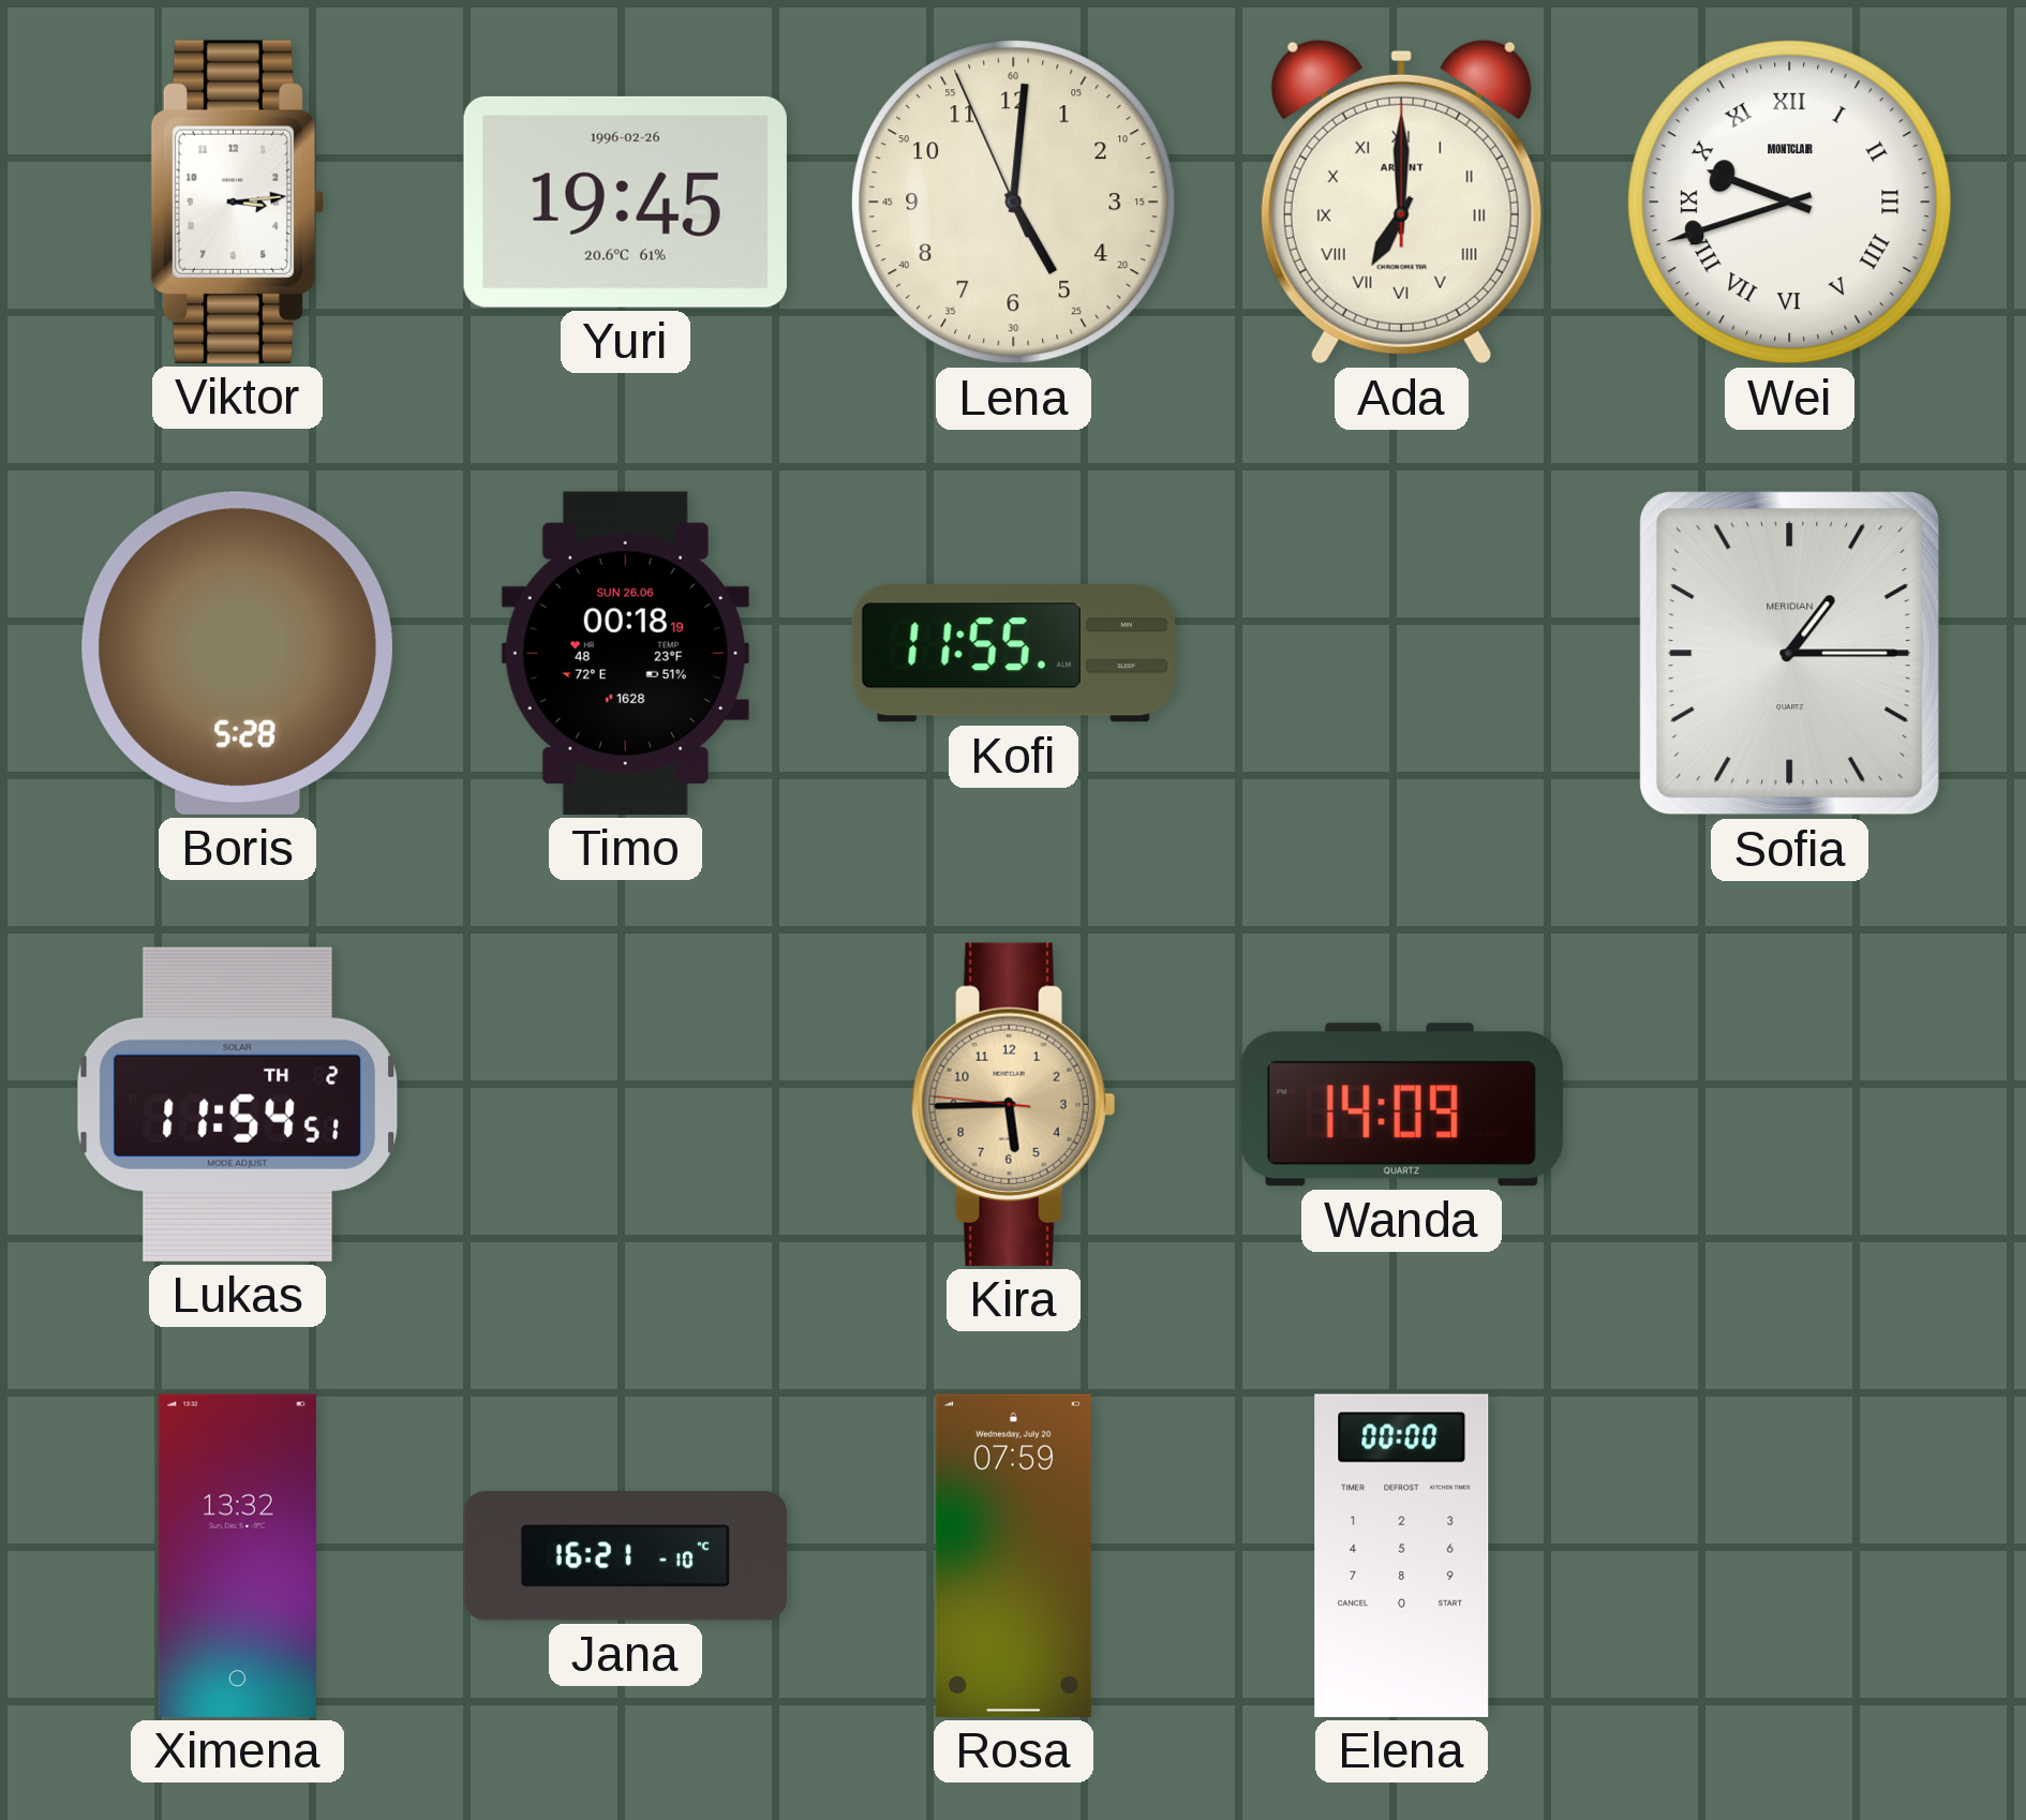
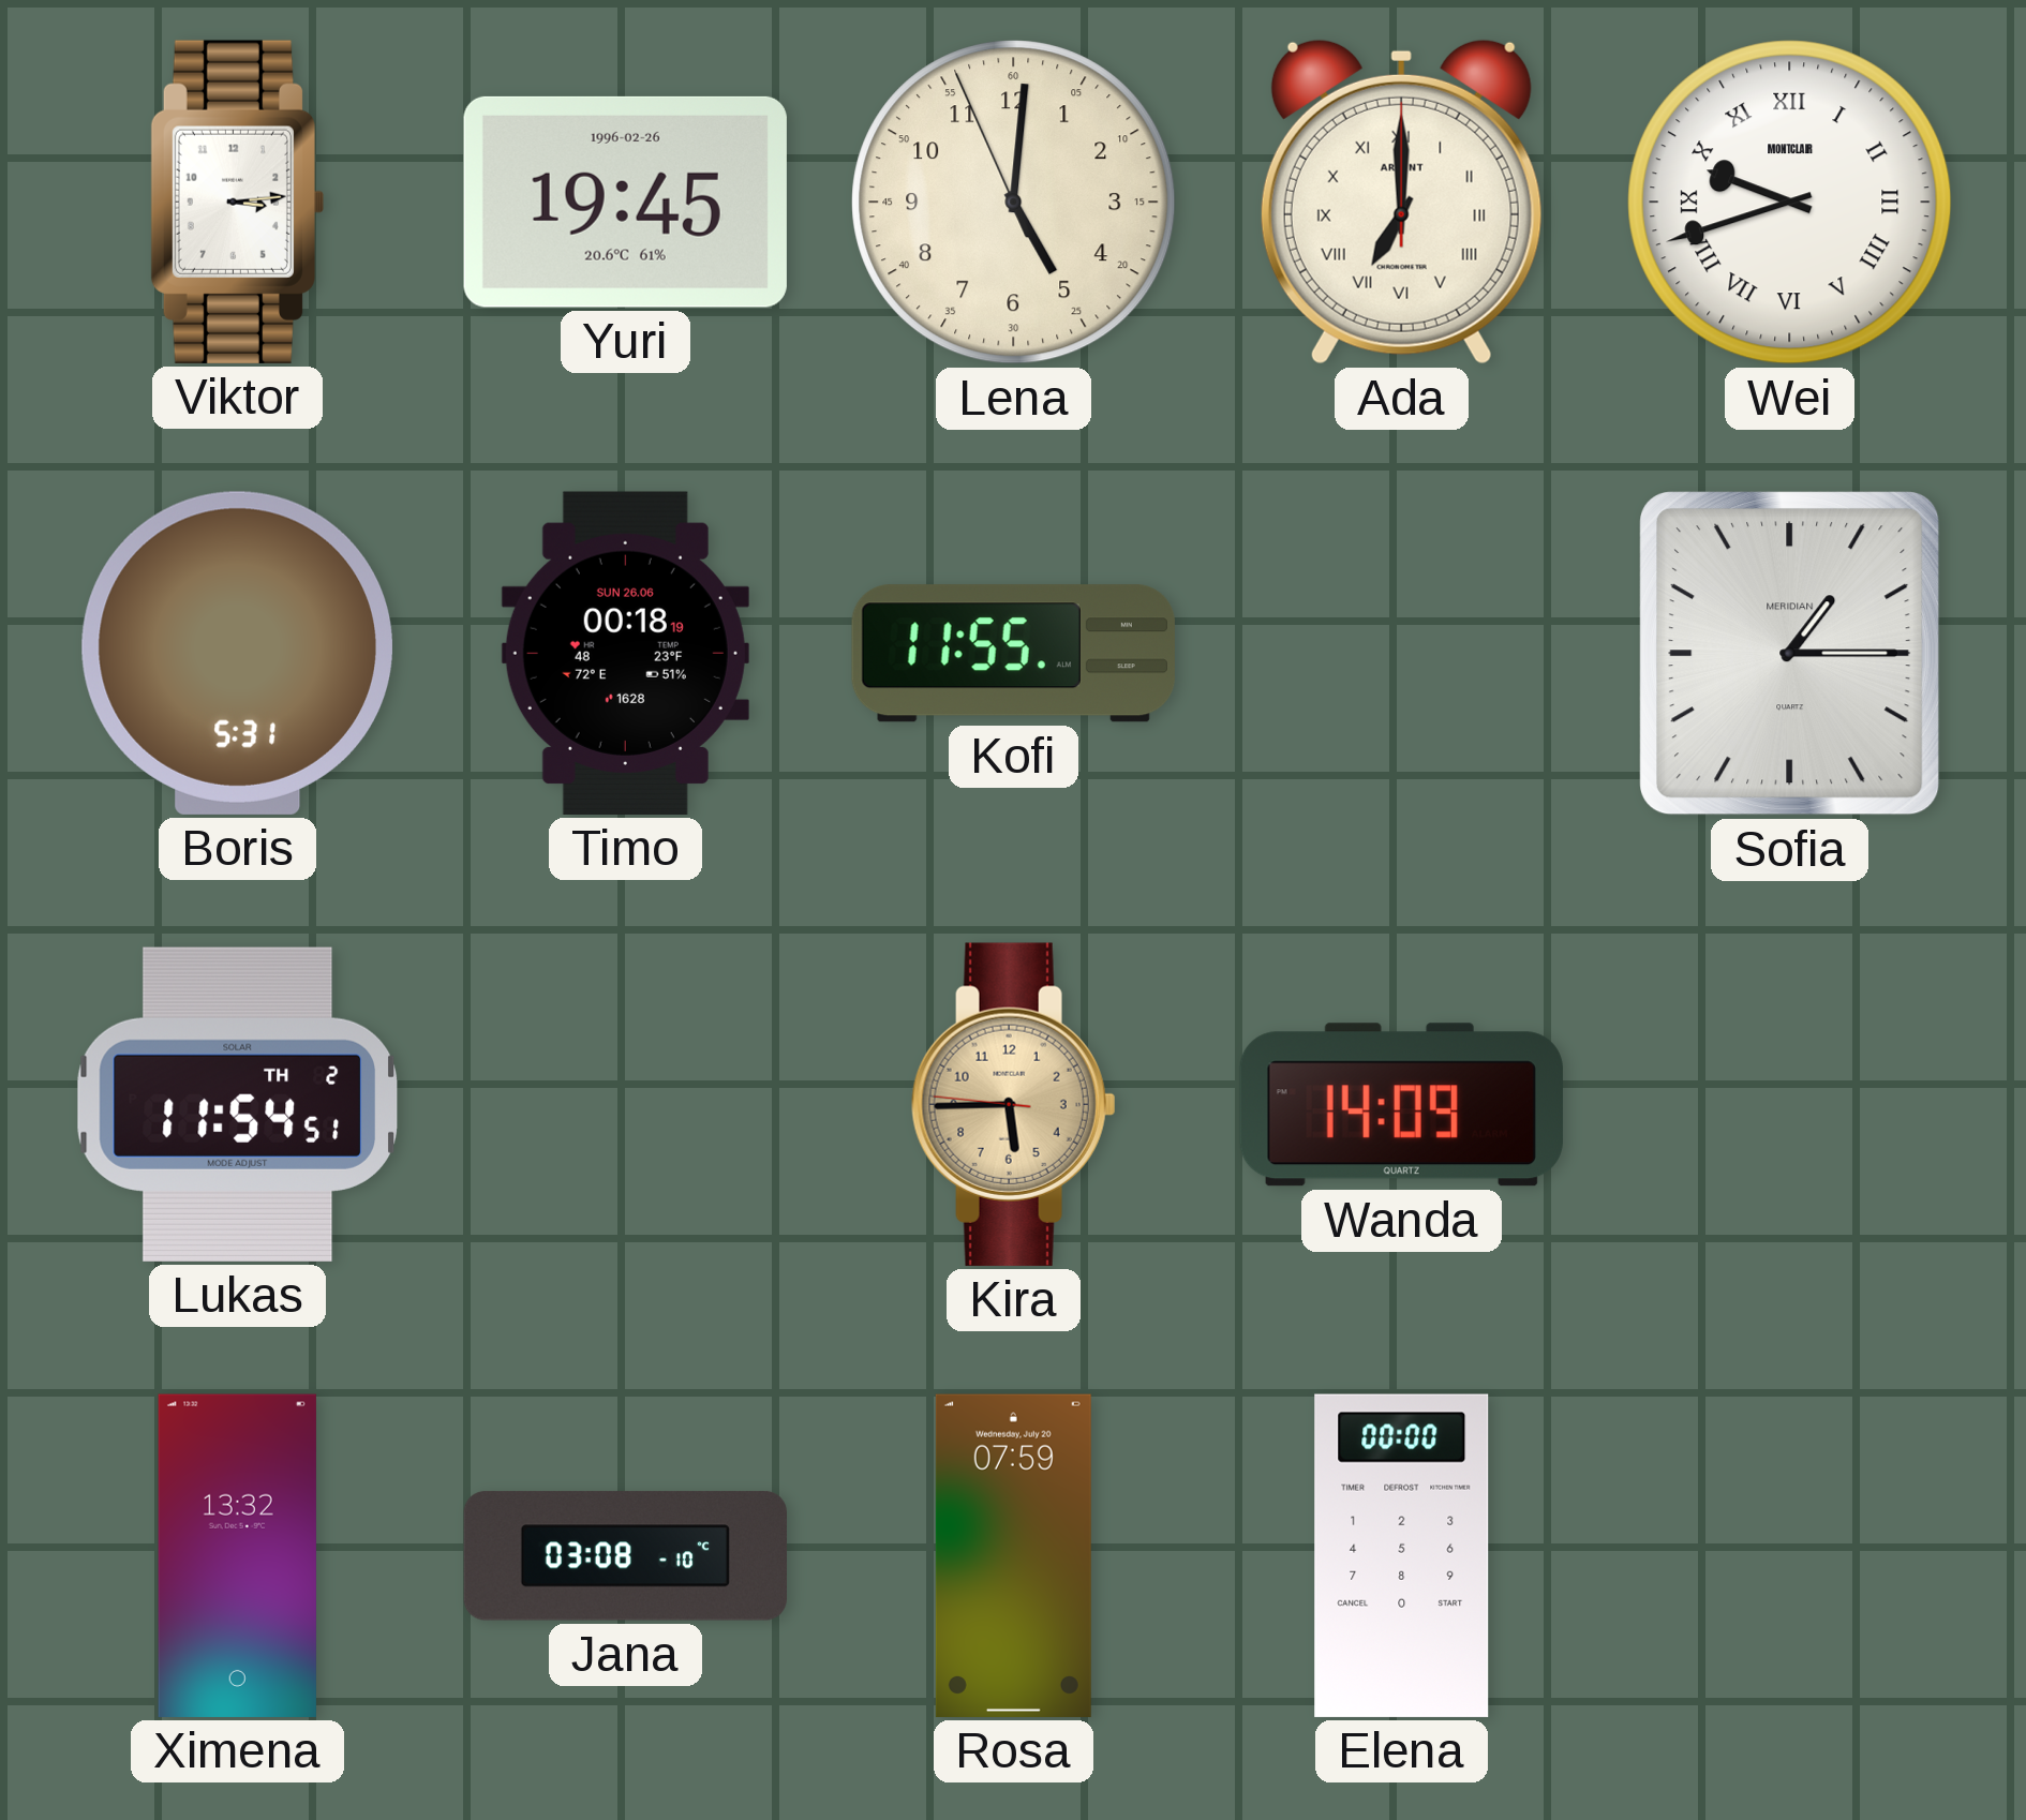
Boris: 5:28 -> 5:31 (237, 653)
Jana: 16:21 -> 03:08 (625, 1556)
